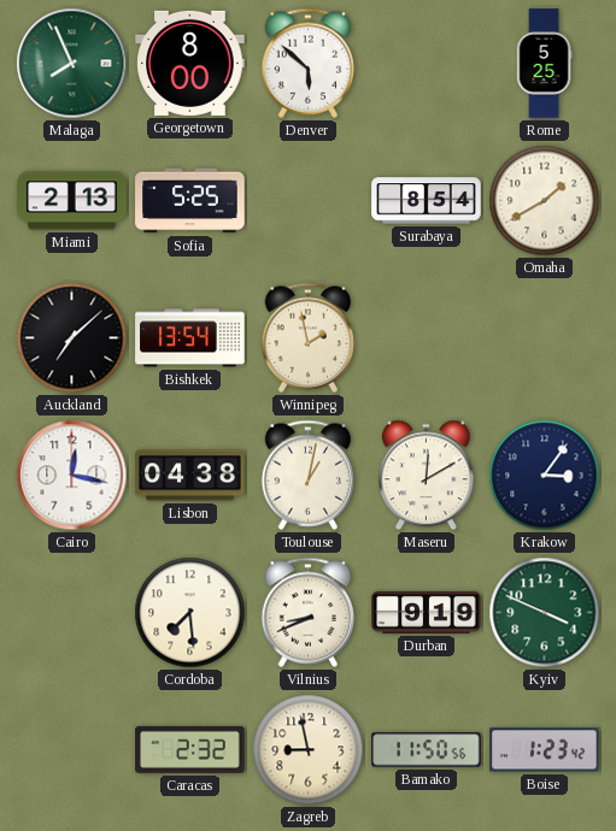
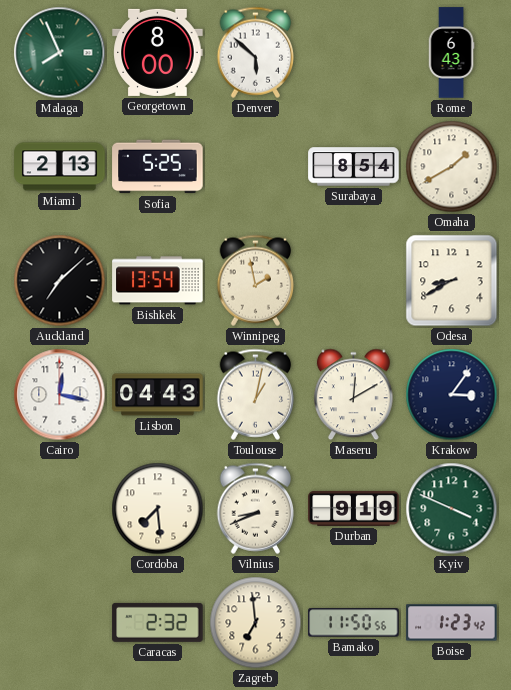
Rome: 5:25 -> 6:43 (451, 53)
Odesa: none -> 8:40 (452, 281)
Lisbon: 04:38 -> 04:43 (158, 395)
Zagreb: 8:58 -> 6:59 (256, 623)
